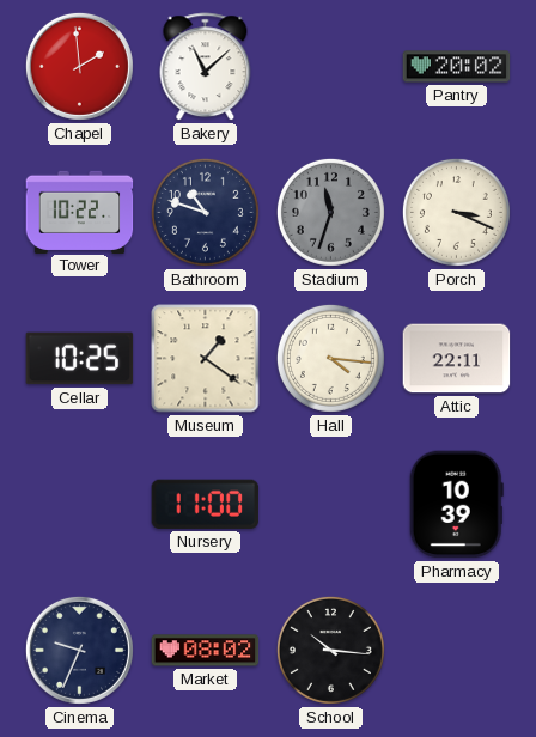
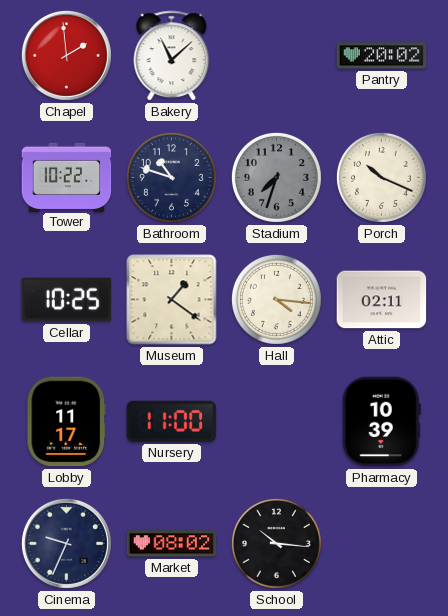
Stadium: 11:33 -> 7:33 (276, 177)
Porch: 3:19 -> 10:19 (381, 177)
Attic: 22:11 -> 02:11 (382, 300)
Lobby: none -> 11:17 (67, 422)
